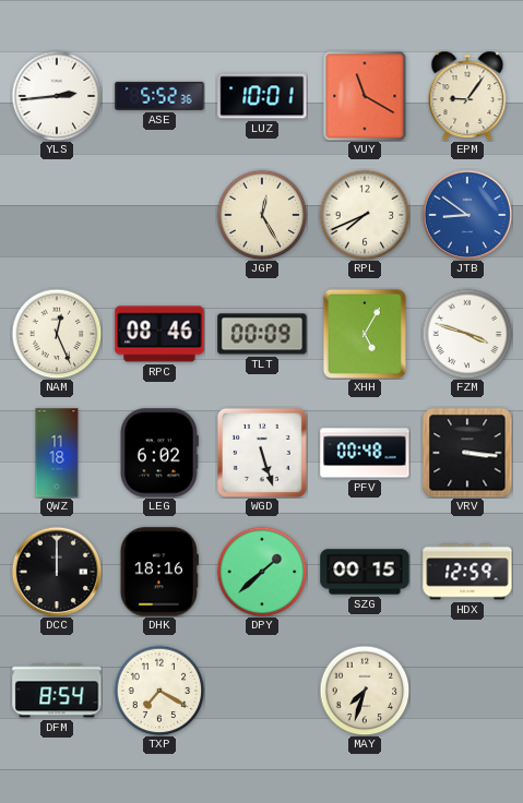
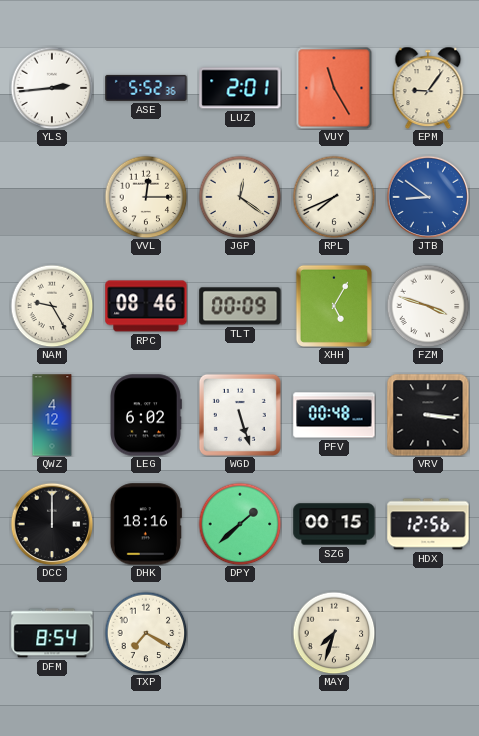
LUZ: 10:01 -> 2:01 (240, 88)
VUY: 11:20 -> 11:25 (334, 88)
VVL: none -> 12:15 (146, 197)
JGP: 12:25 -> 12:21 (240, 197)
NAM: 12:26 -> 9:25 (52, 306)
QWZ: 11:18 -> 4:12 (52, 415)
HDX: 12:59 -> 12:56 (428, 524)
